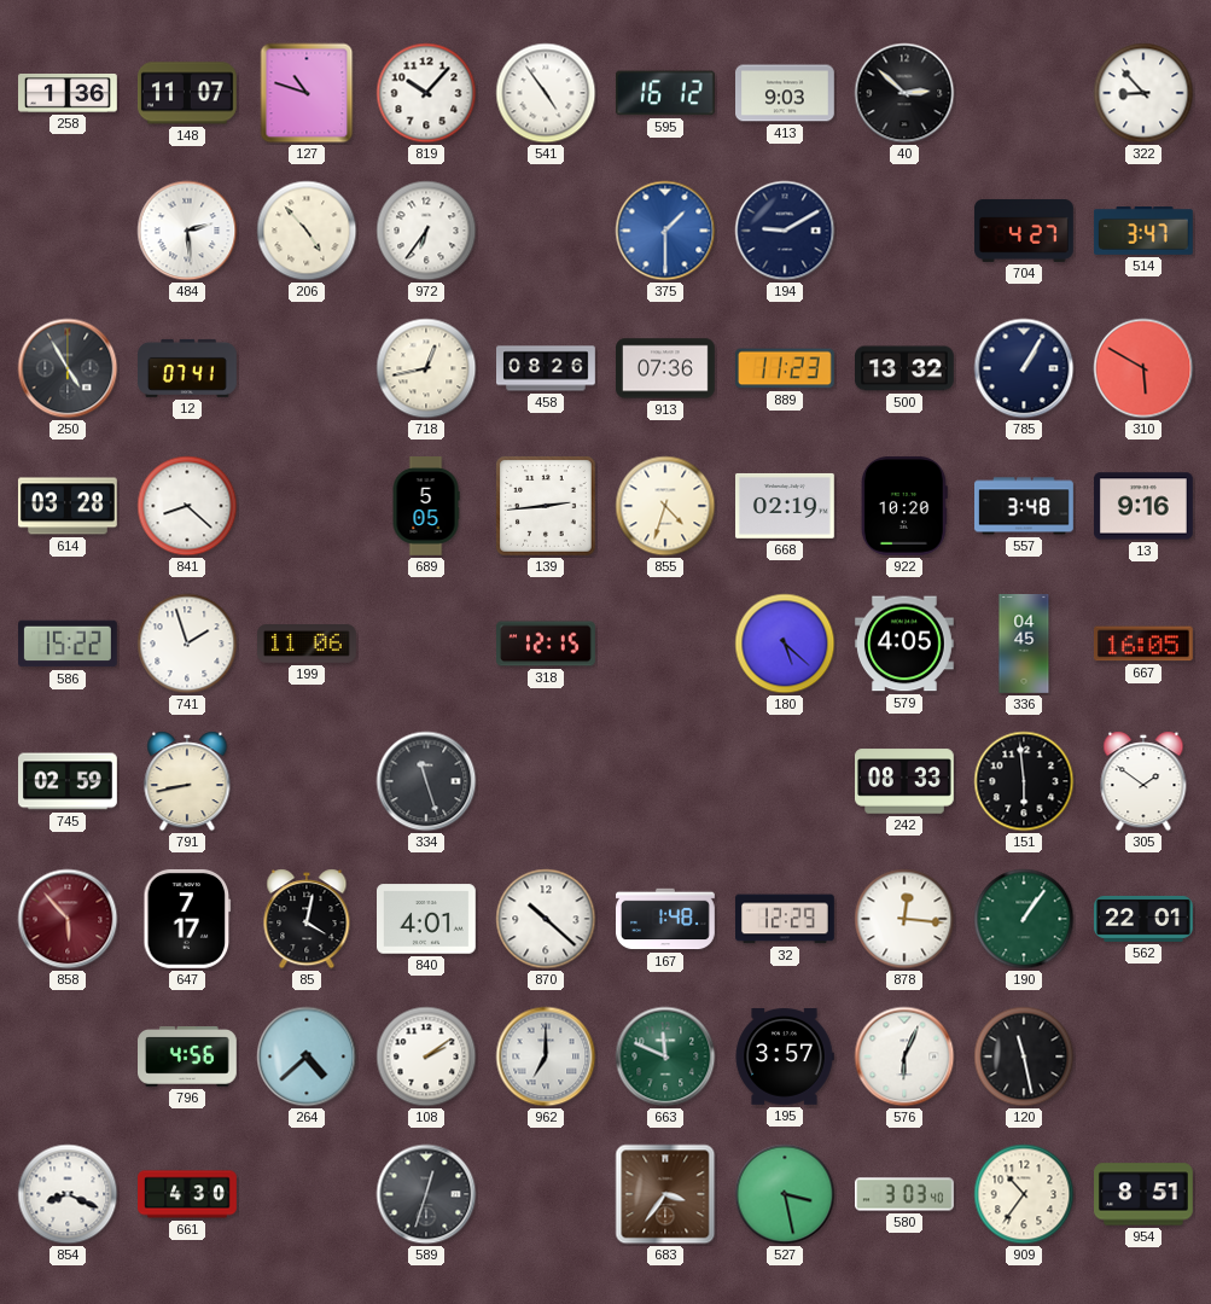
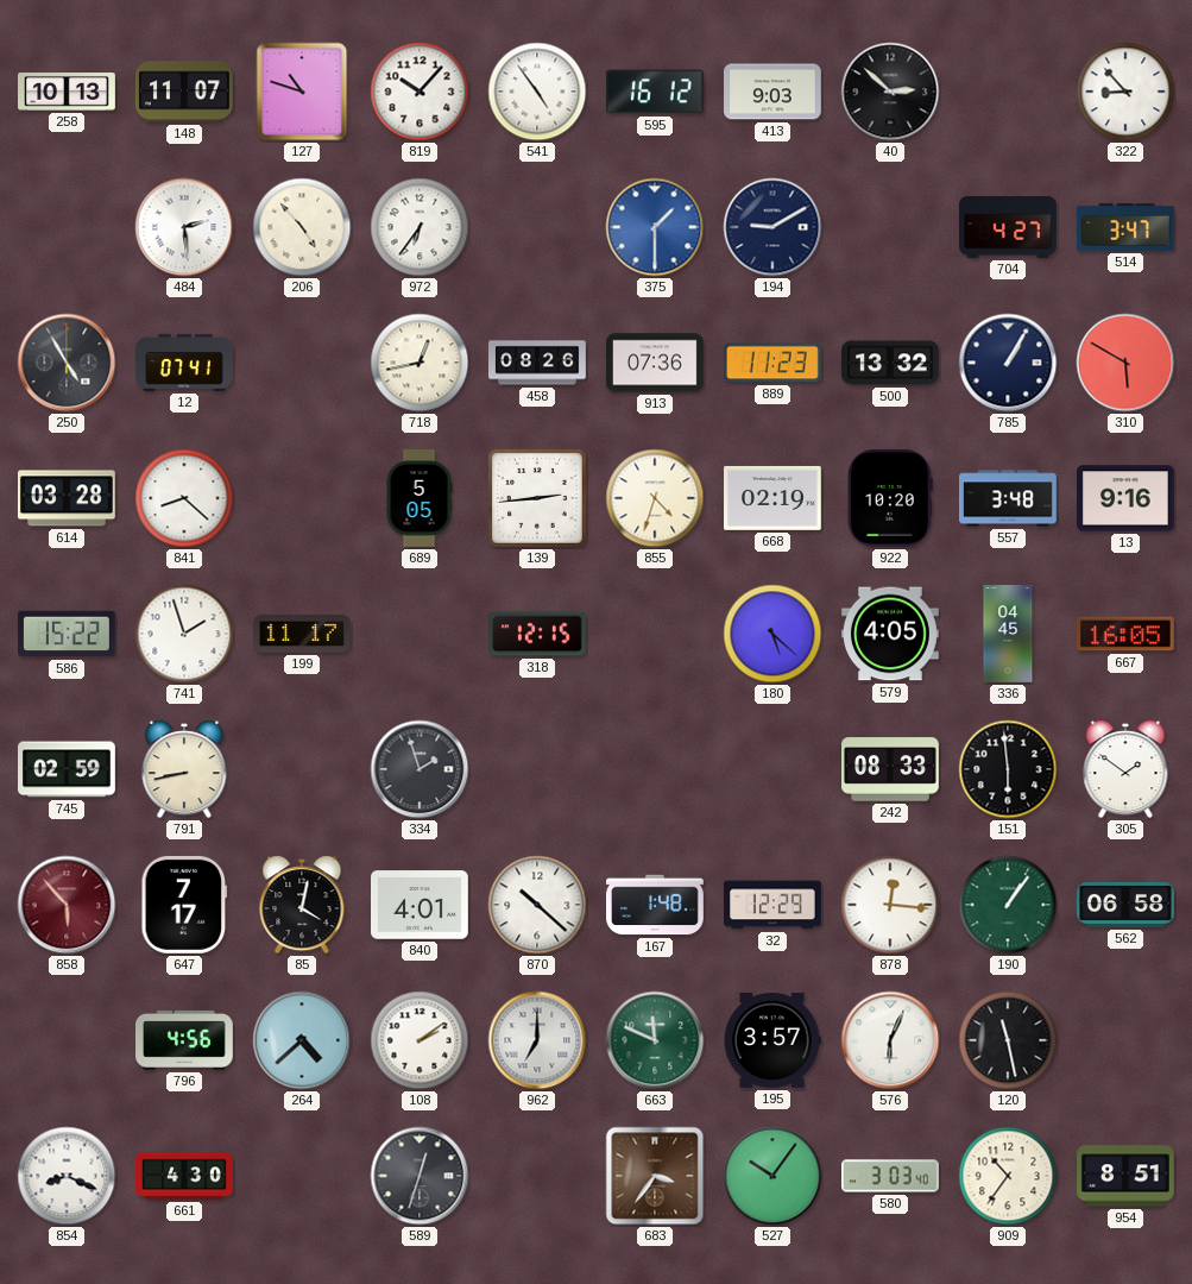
258: 1:36 -> 10:13 (68, 93)
199: 11:06 -> 11:17 (303, 635)
334: 11:27 -> 1:57 (420, 769)
562: 22:01 -> 06:58 (1127, 905)
527: 3:28 -> 10:06 (772, 1176)
